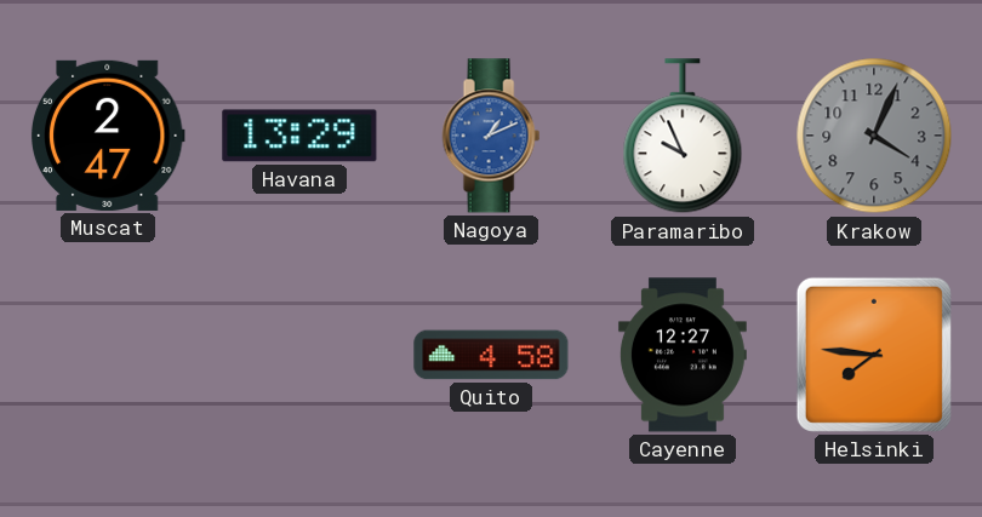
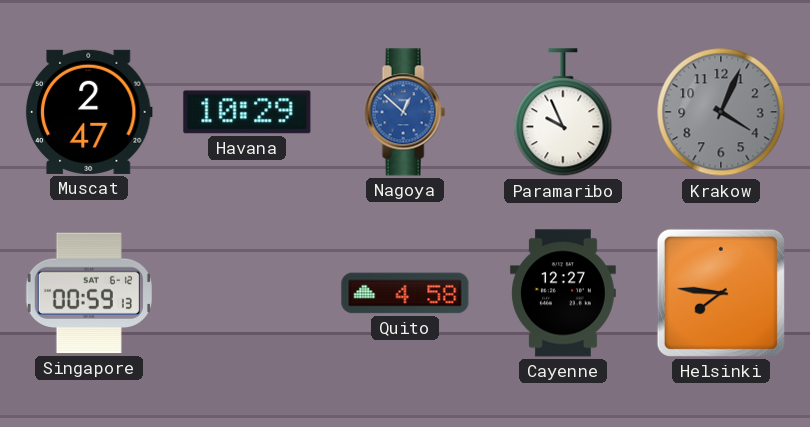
Havana: 13:29 -> 10:29 (247, 112)
Nagoya: 1:11 -> 12:52 (405, 112)
Singapore: none -> 00:59 (89, 293)
